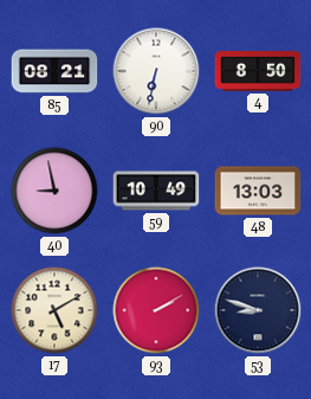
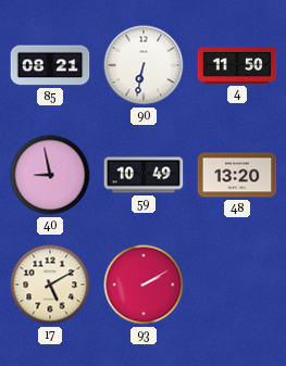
4: 8:50 -> 11:50 (237, 66)
48: 13:03 -> 13:20 (237, 175)
53: 8:48 -> none (258, 310)
